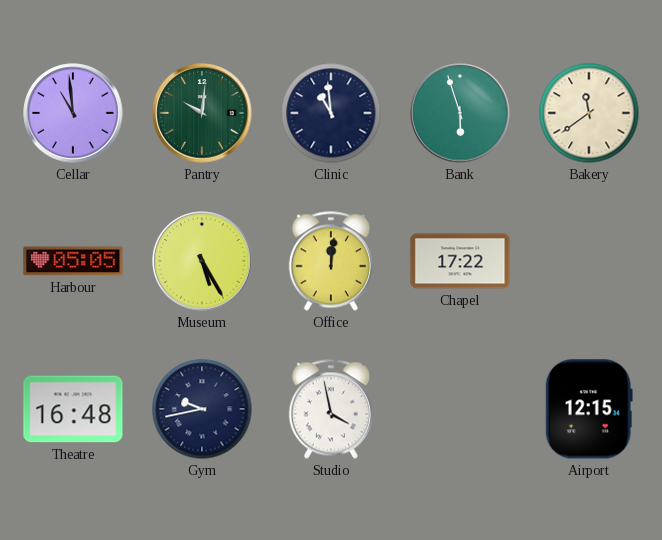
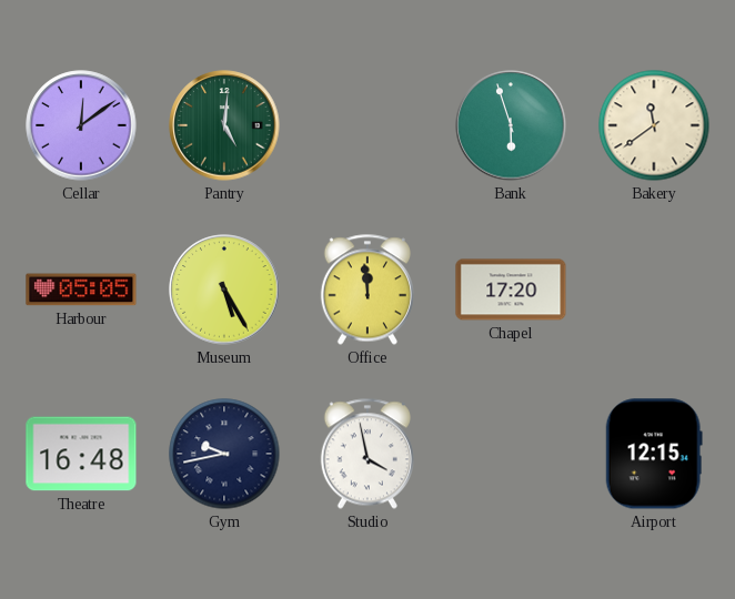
Cellar: 10:59 -> 12:09 (81, 125)
Pantry: 10:01 -> 5:01 (224, 125)
Clinic: 10:59 -> none (331, 113)
Office: 12:01 -> 11:59 (367, 290)
Chapel: 17:22 -> 17:20 (511, 290)
